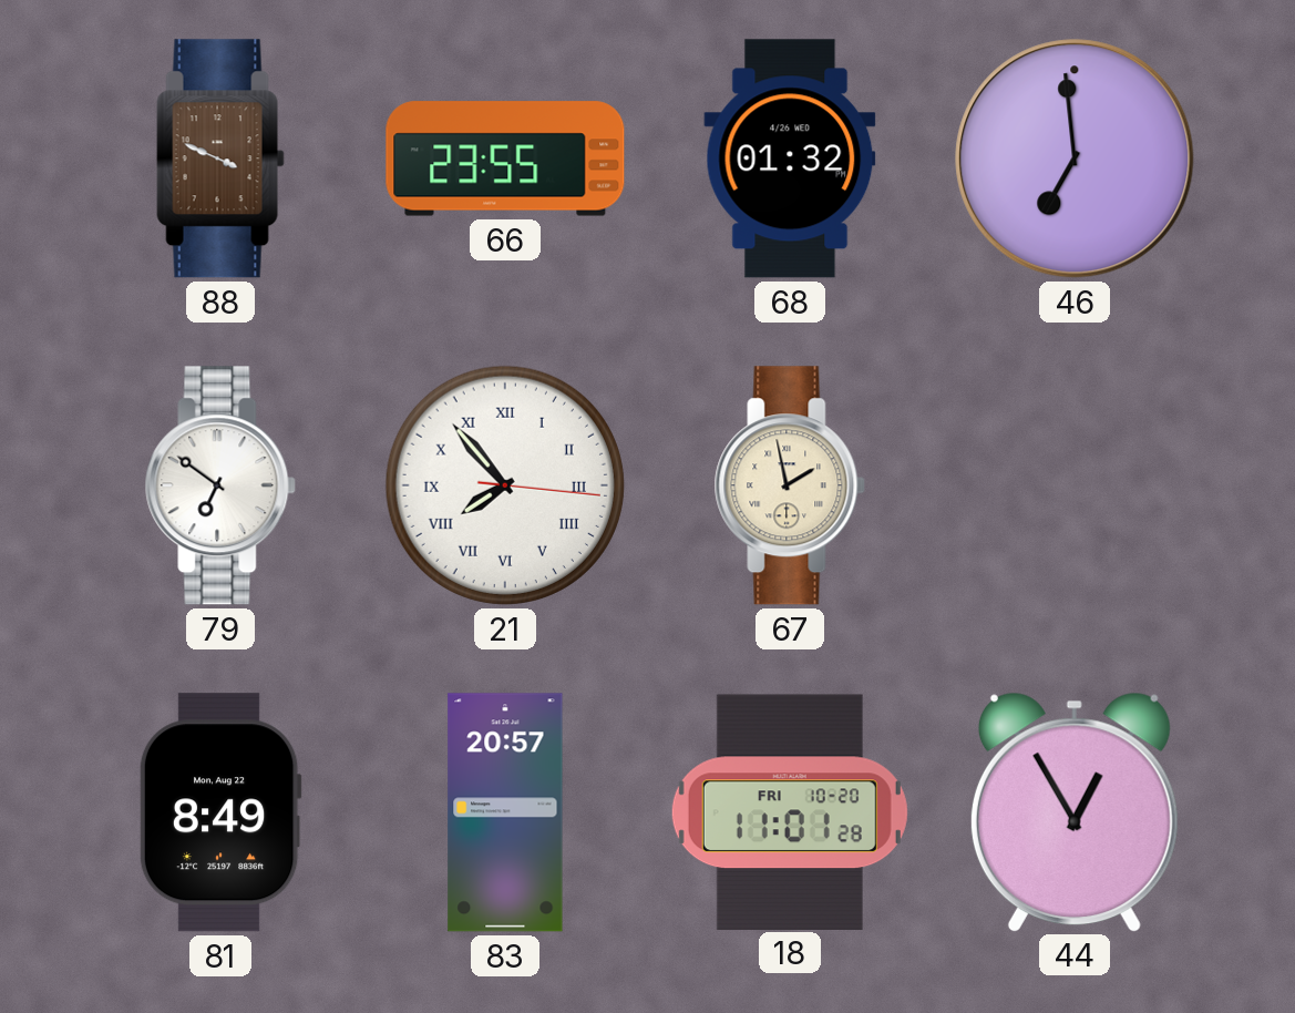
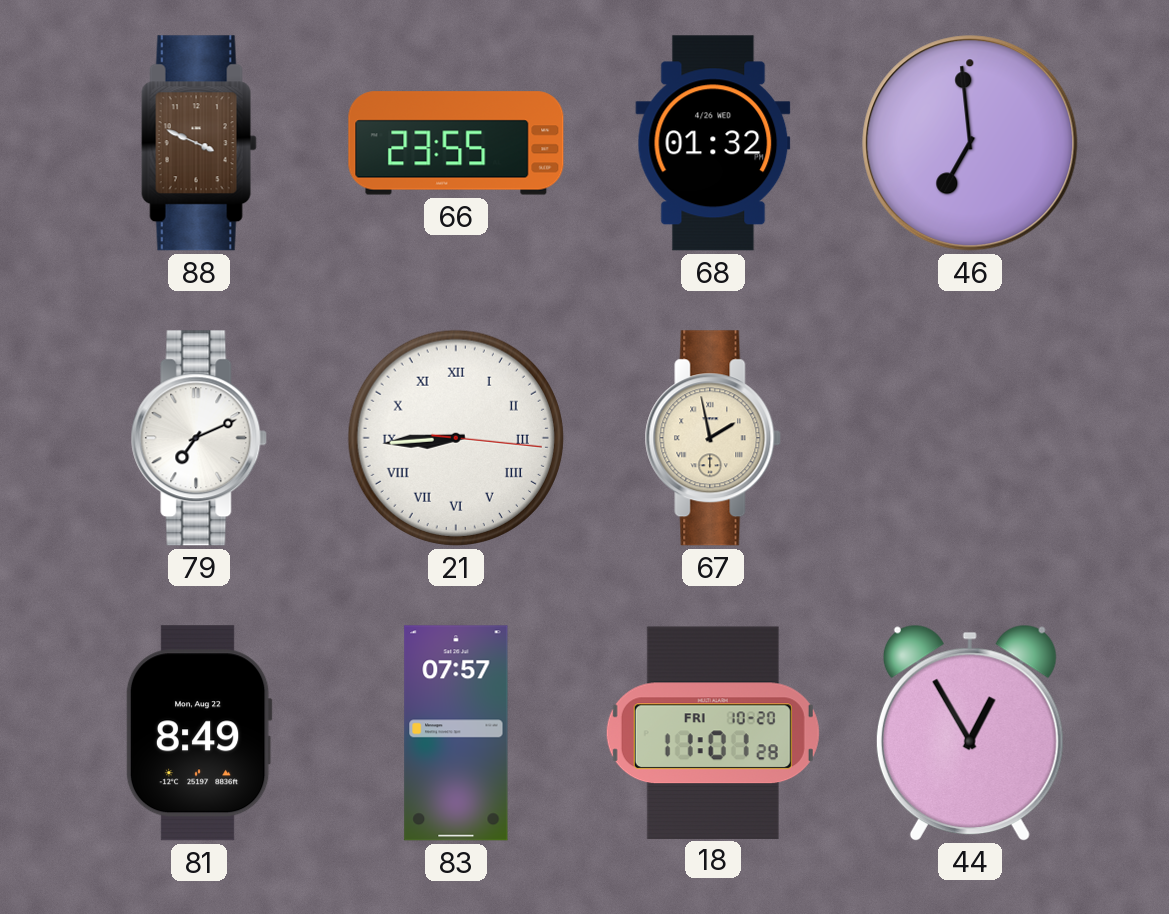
79: 6:51 -> 7:11 (199, 438)
21: 7:53 -> 8:44 (456, 438)
83: 20:57 -> 07:57 (456, 733)
